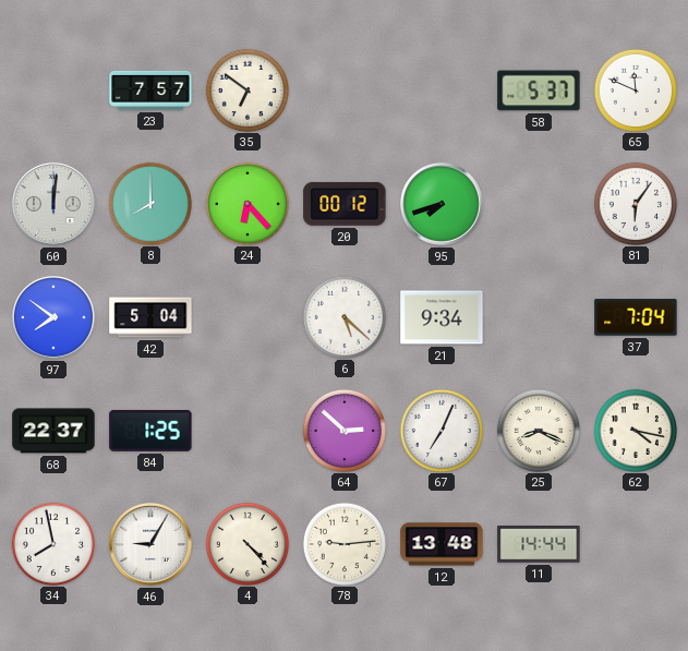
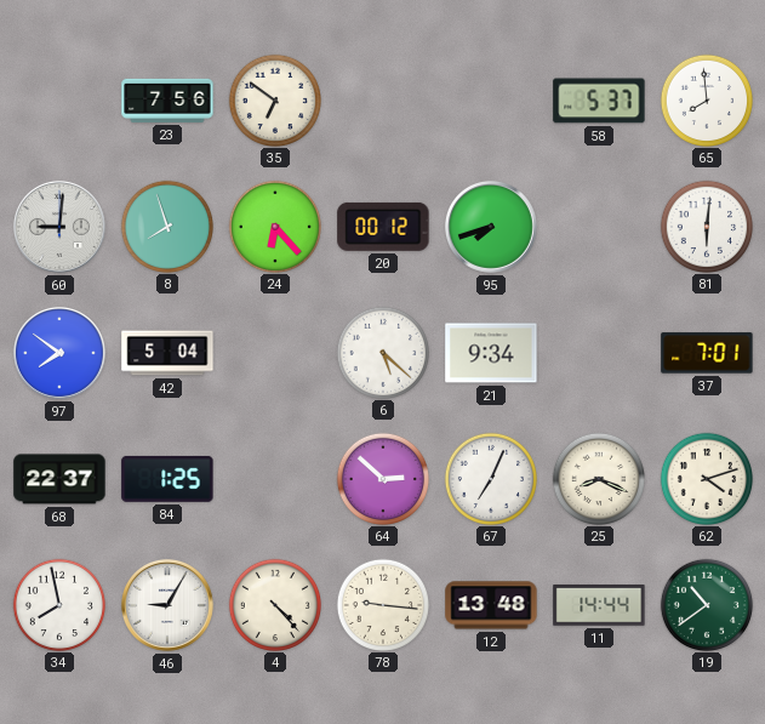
23: 7:57 -> 7:56 (167, 101)
65: 11:49 -> 7:59 (706, 99)
60: 12:01 -> 9:01 (59, 227)
8: 8:00 -> 7:57 (166, 226)
81: 6:06 -> 6:01 (706, 226)
37: 7:04 -> 7:01 (707, 353)
62: 4:17 -> 4:12 (706, 478)
78: 9:14 -> 9:16 (382, 604)
19: none -> 10:39 (706, 604)
